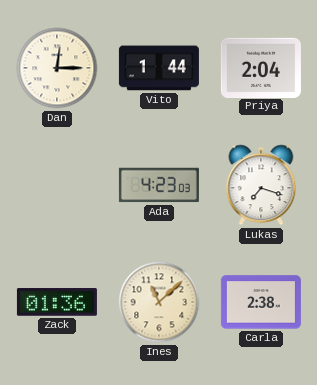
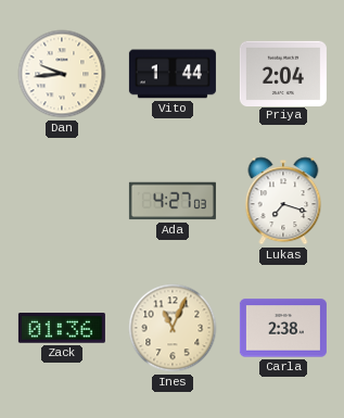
Dan: 12:15 -> 9:44 (62, 74)
Ada: 4:23 -> 4:27 (173, 201)
Ines: 11:08 -> 11:04 (173, 328)
